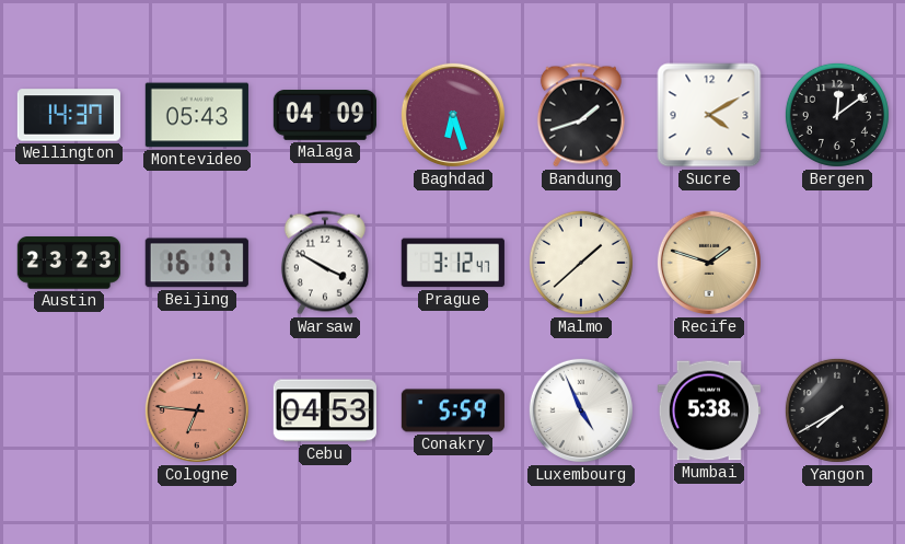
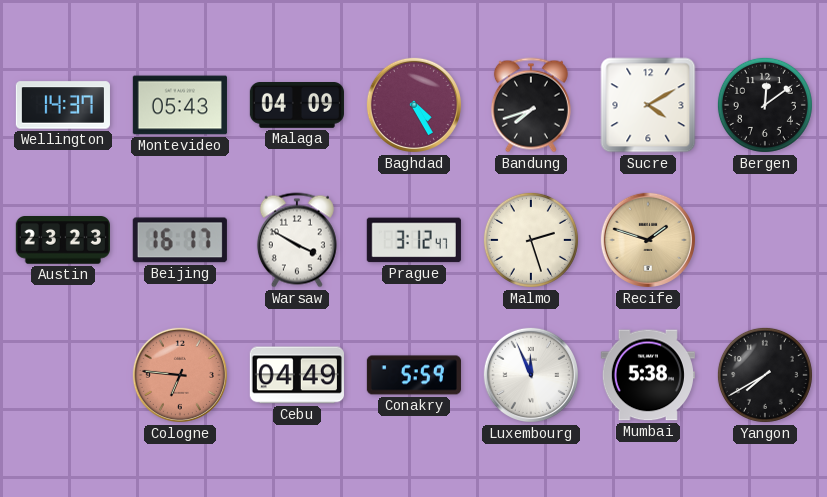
Baghdad: 6:27 -> 4:25 (414, 105)
Bandung: 1:42 -> 7:42 (531, 105)
Malmo: 1:38 -> 2:27 (531, 240)
Cebu: 04:53 -> 04:49 (297, 375)
Luxembourg: 4:56 -> 11:56 (531, 375)
